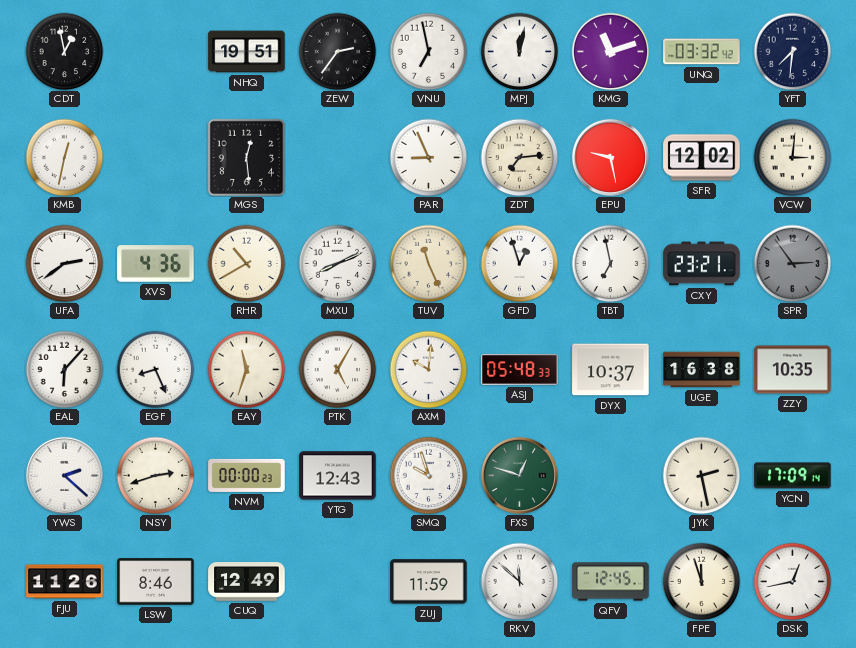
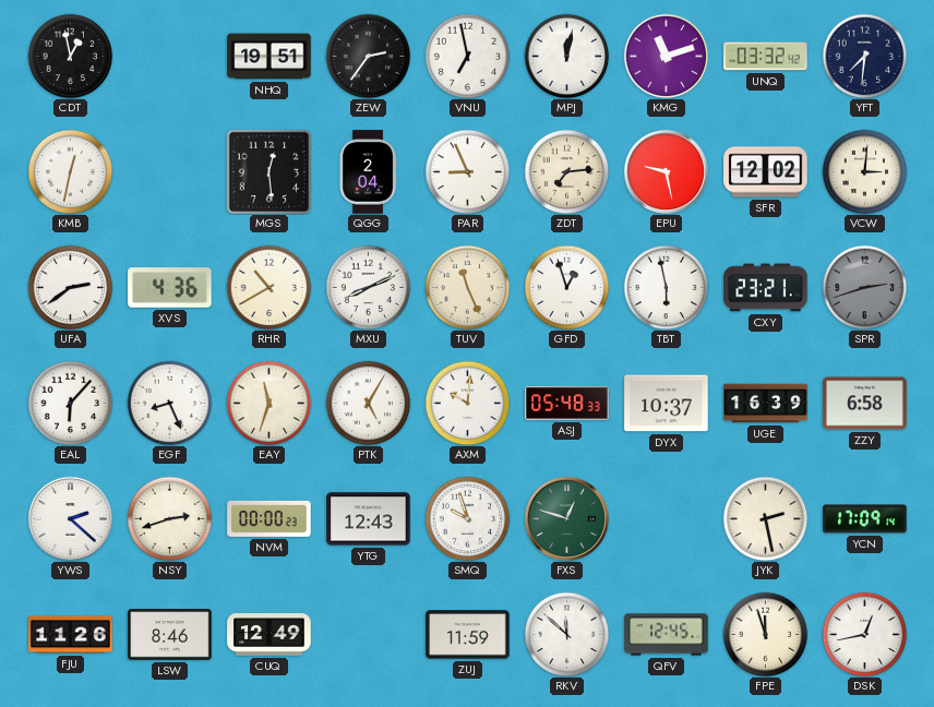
QGG: none -> 2:04 (368, 172)
TBT: 6:58 -> 5:58 (666, 287)
SPR: 2:54 -> 2:42 (864, 287)
UGE: 16:38 -> 16:39 (766, 404)
ZZY: 10:35 -> 6:58 (865, 404)
